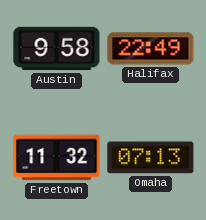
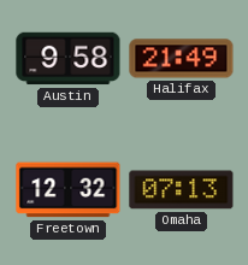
Halifax: 22:49 -> 21:49 (182, 59)
Freetown: 11:32 -> 12:32 (69, 190)
